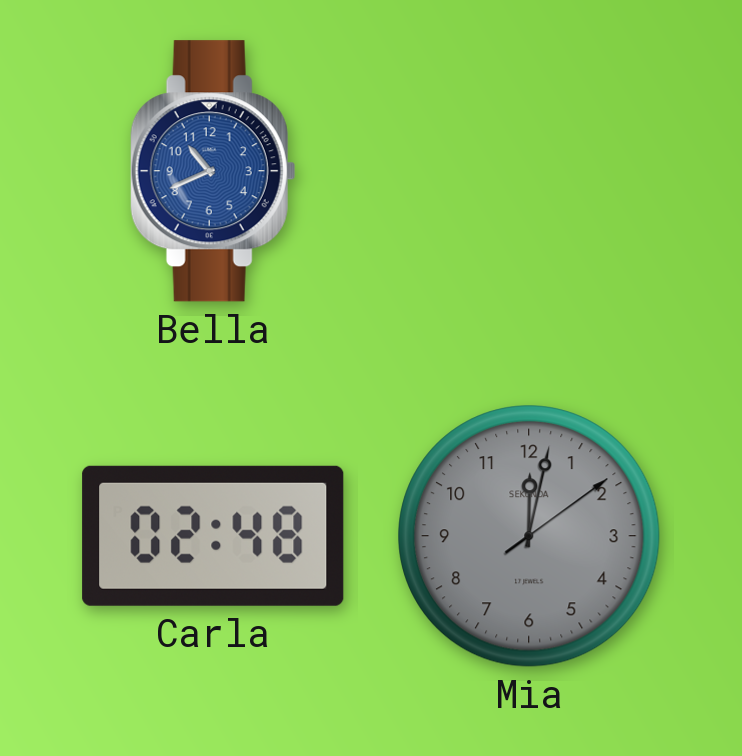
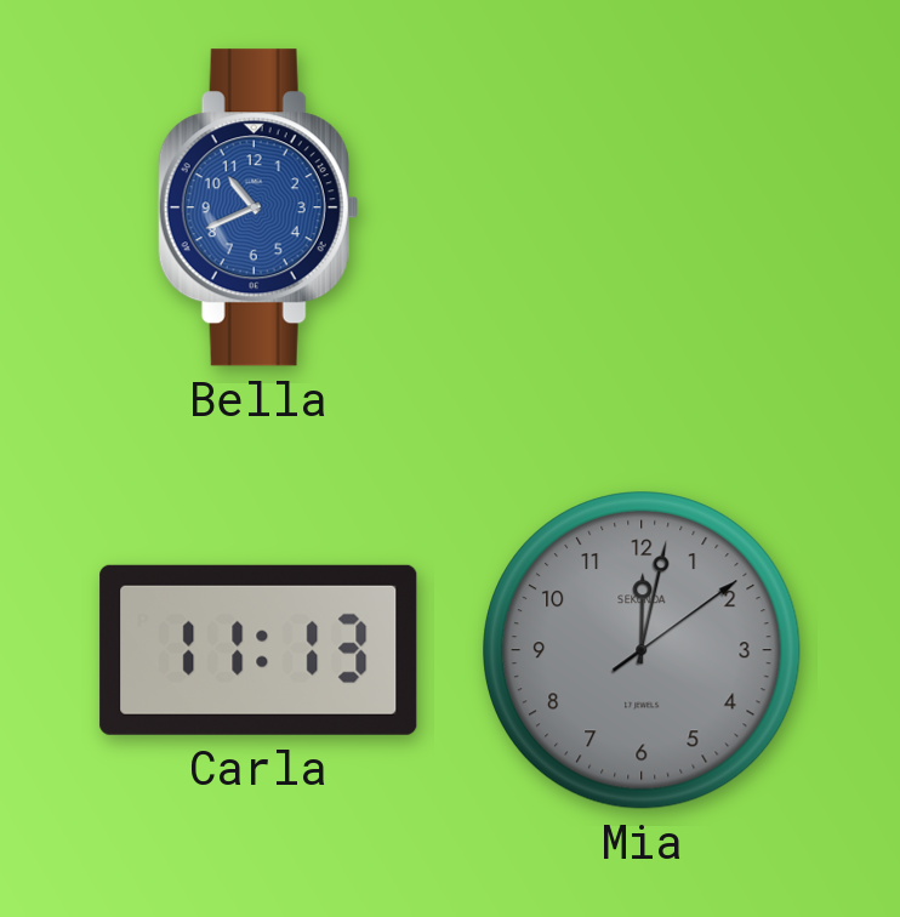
Carla: 02:48 -> 11:13 (258, 650)
